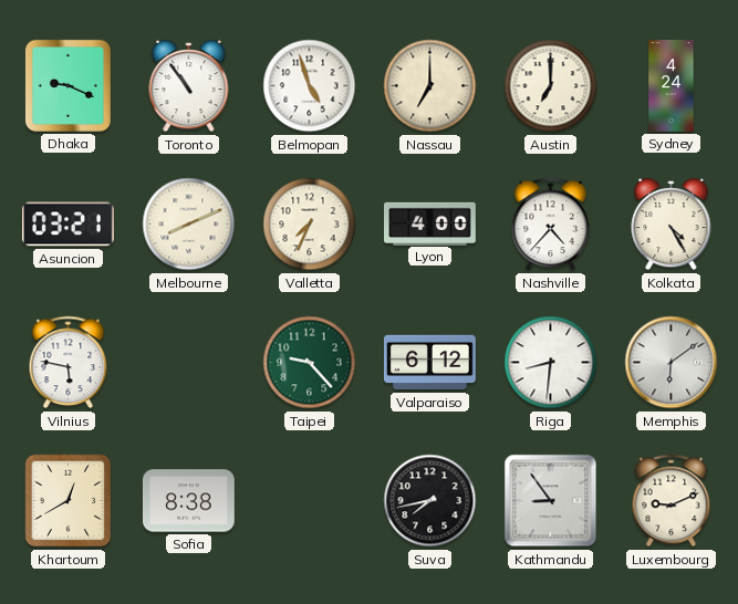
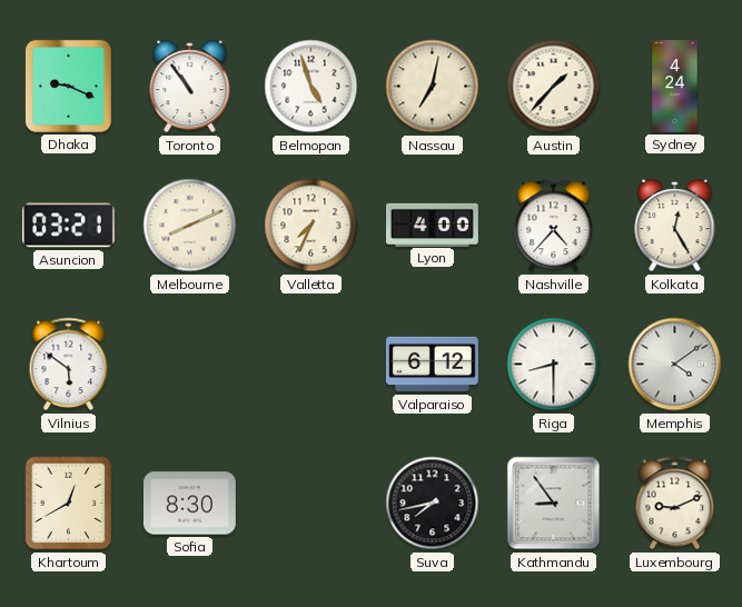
Nassau: 7:00 -> 7:02 (433, 87)
Austin: 7:00 -> 1:37 (554, 87)
Kolkata: 4:25 -> 12:25 (675, 226)
Vilnius: 5:47 -> 5:51 (69, 365)
Taipei: 9:23 -> none (310, 363)
Riga: 8:31 -> 8:30 (554, 365)
Memphis: 6:09 -> 4:09 (675, 365)
Sofia: 8:38 -> 8:30 (189, 504)
